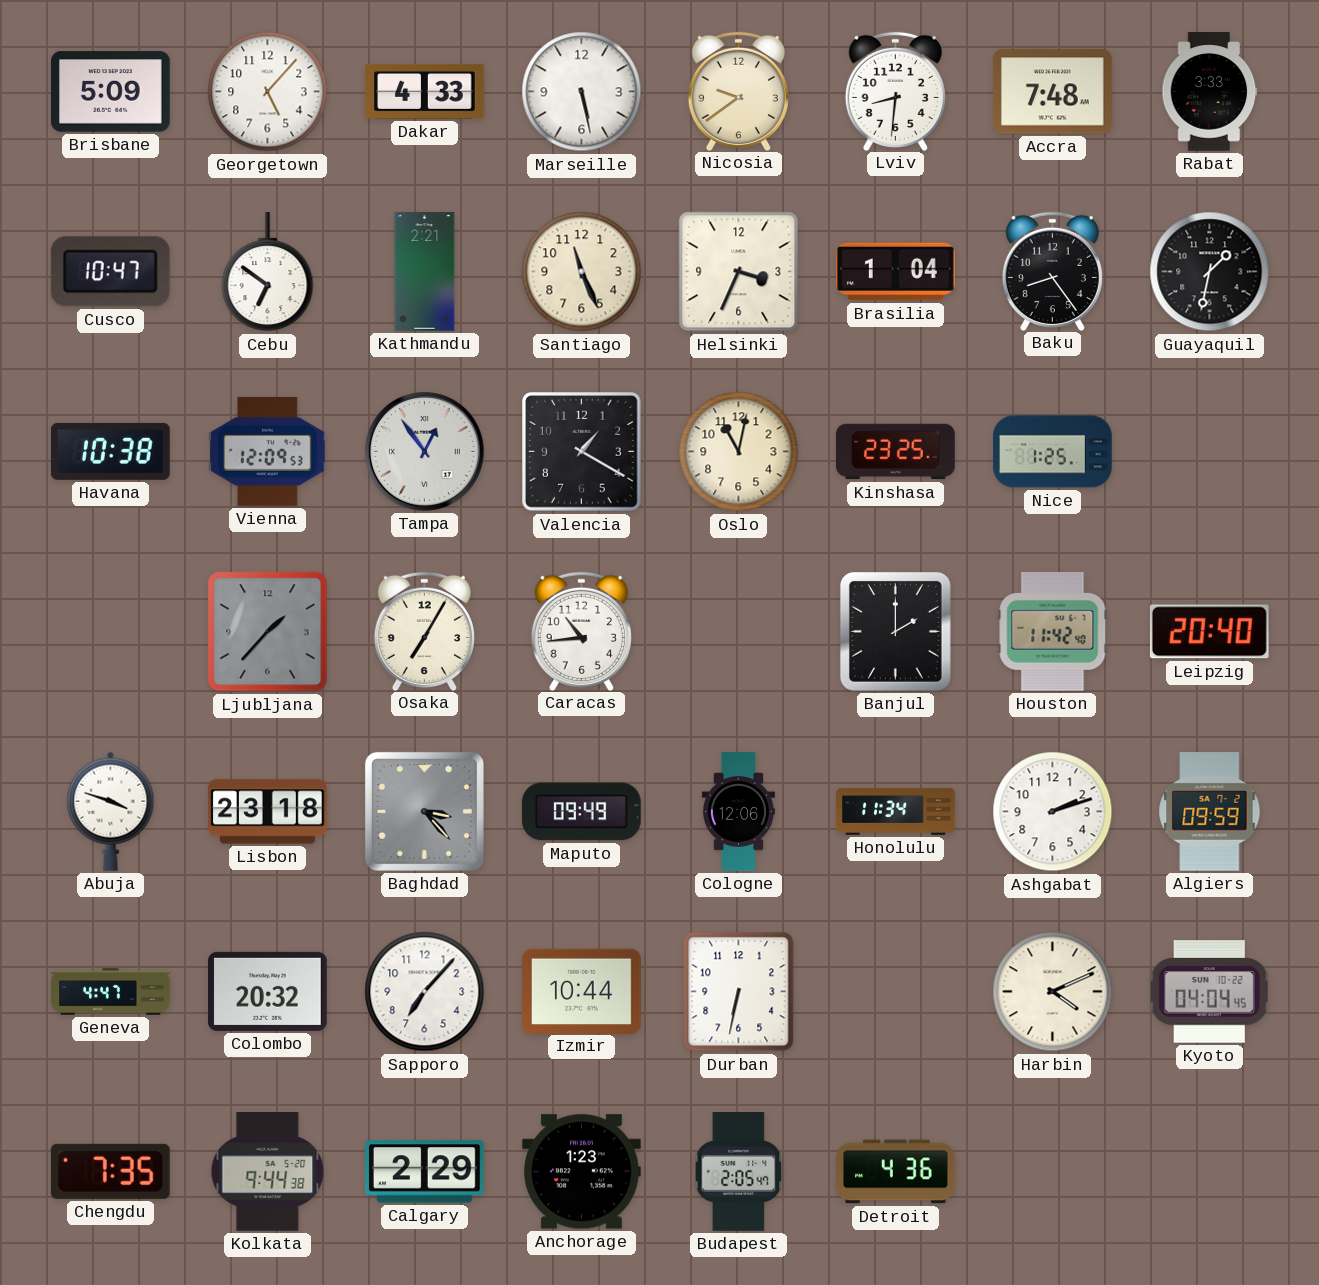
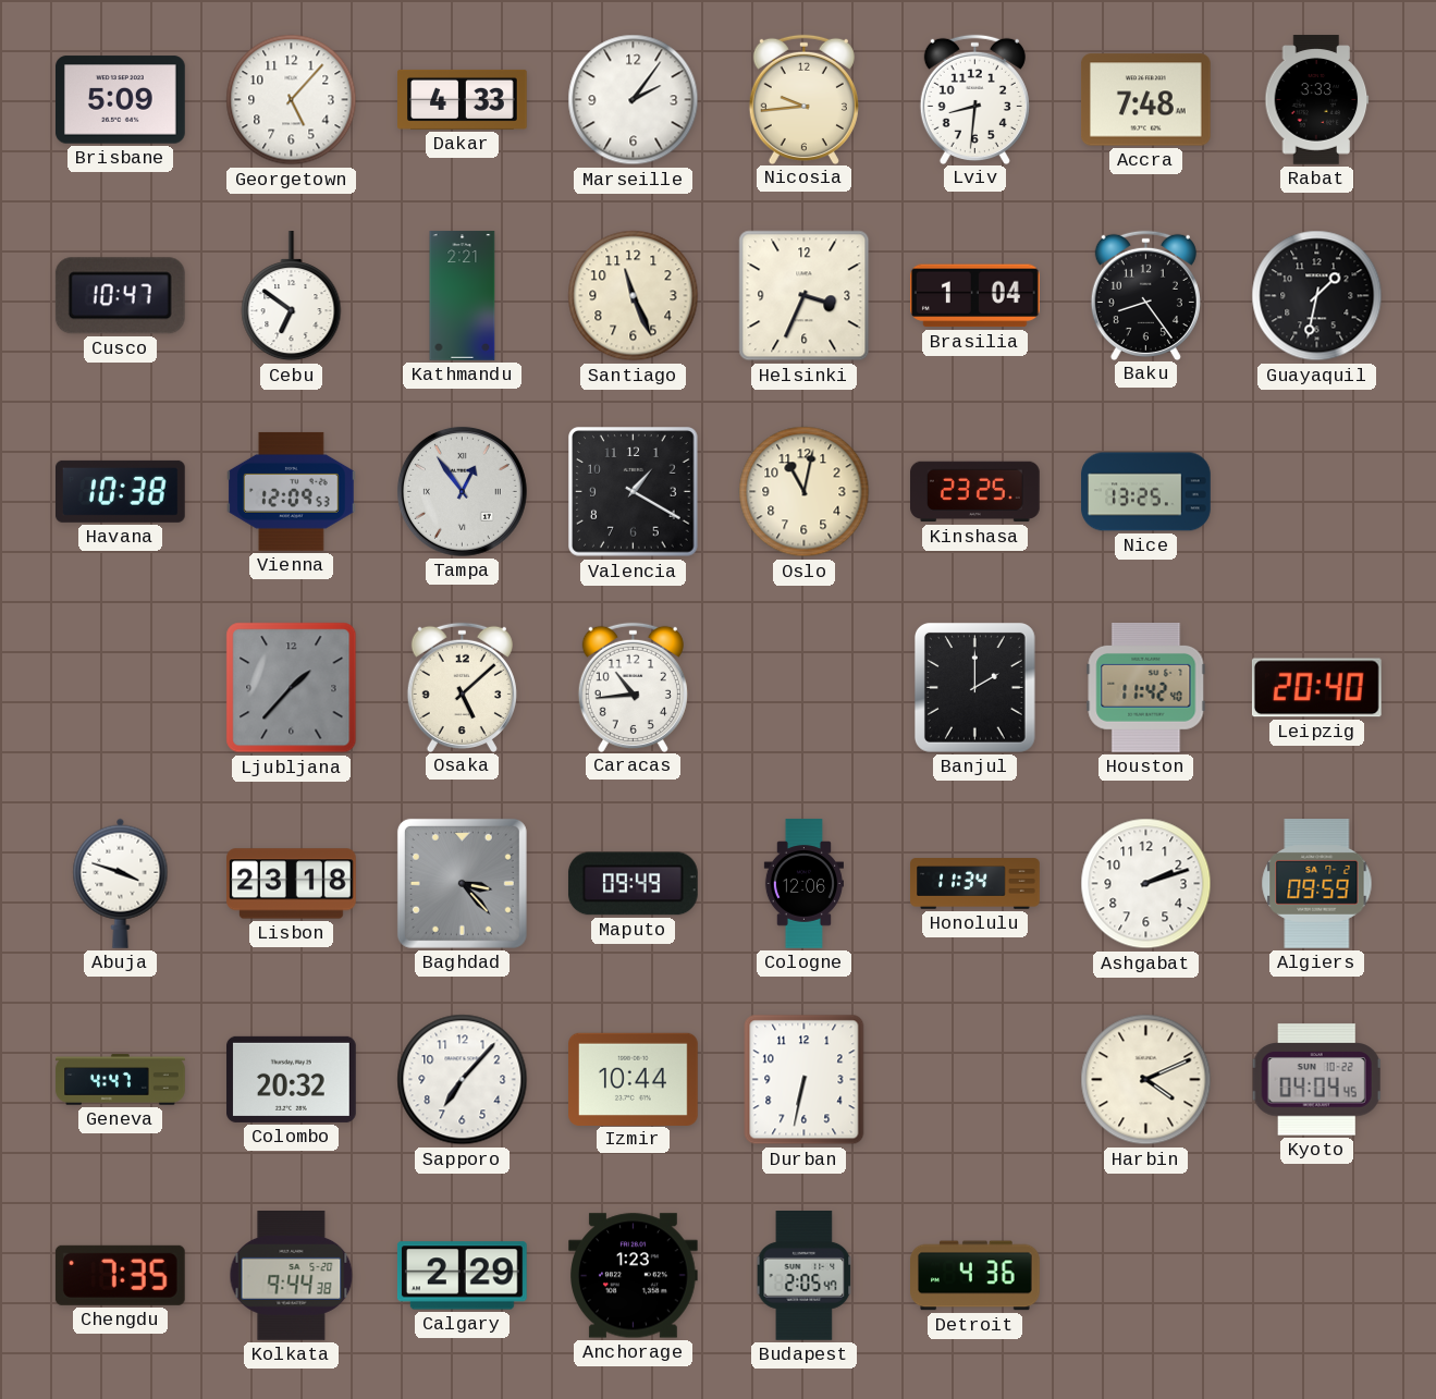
Marseille: 5:28 -> 2:06 (634, 100)
Nicosia: 9:39 -> 9:44 (803, 99)
Nice: 1:25 -> 13:25 (1146, 492)
Osaka: 7:05 -> 5:08 (462, 687)
